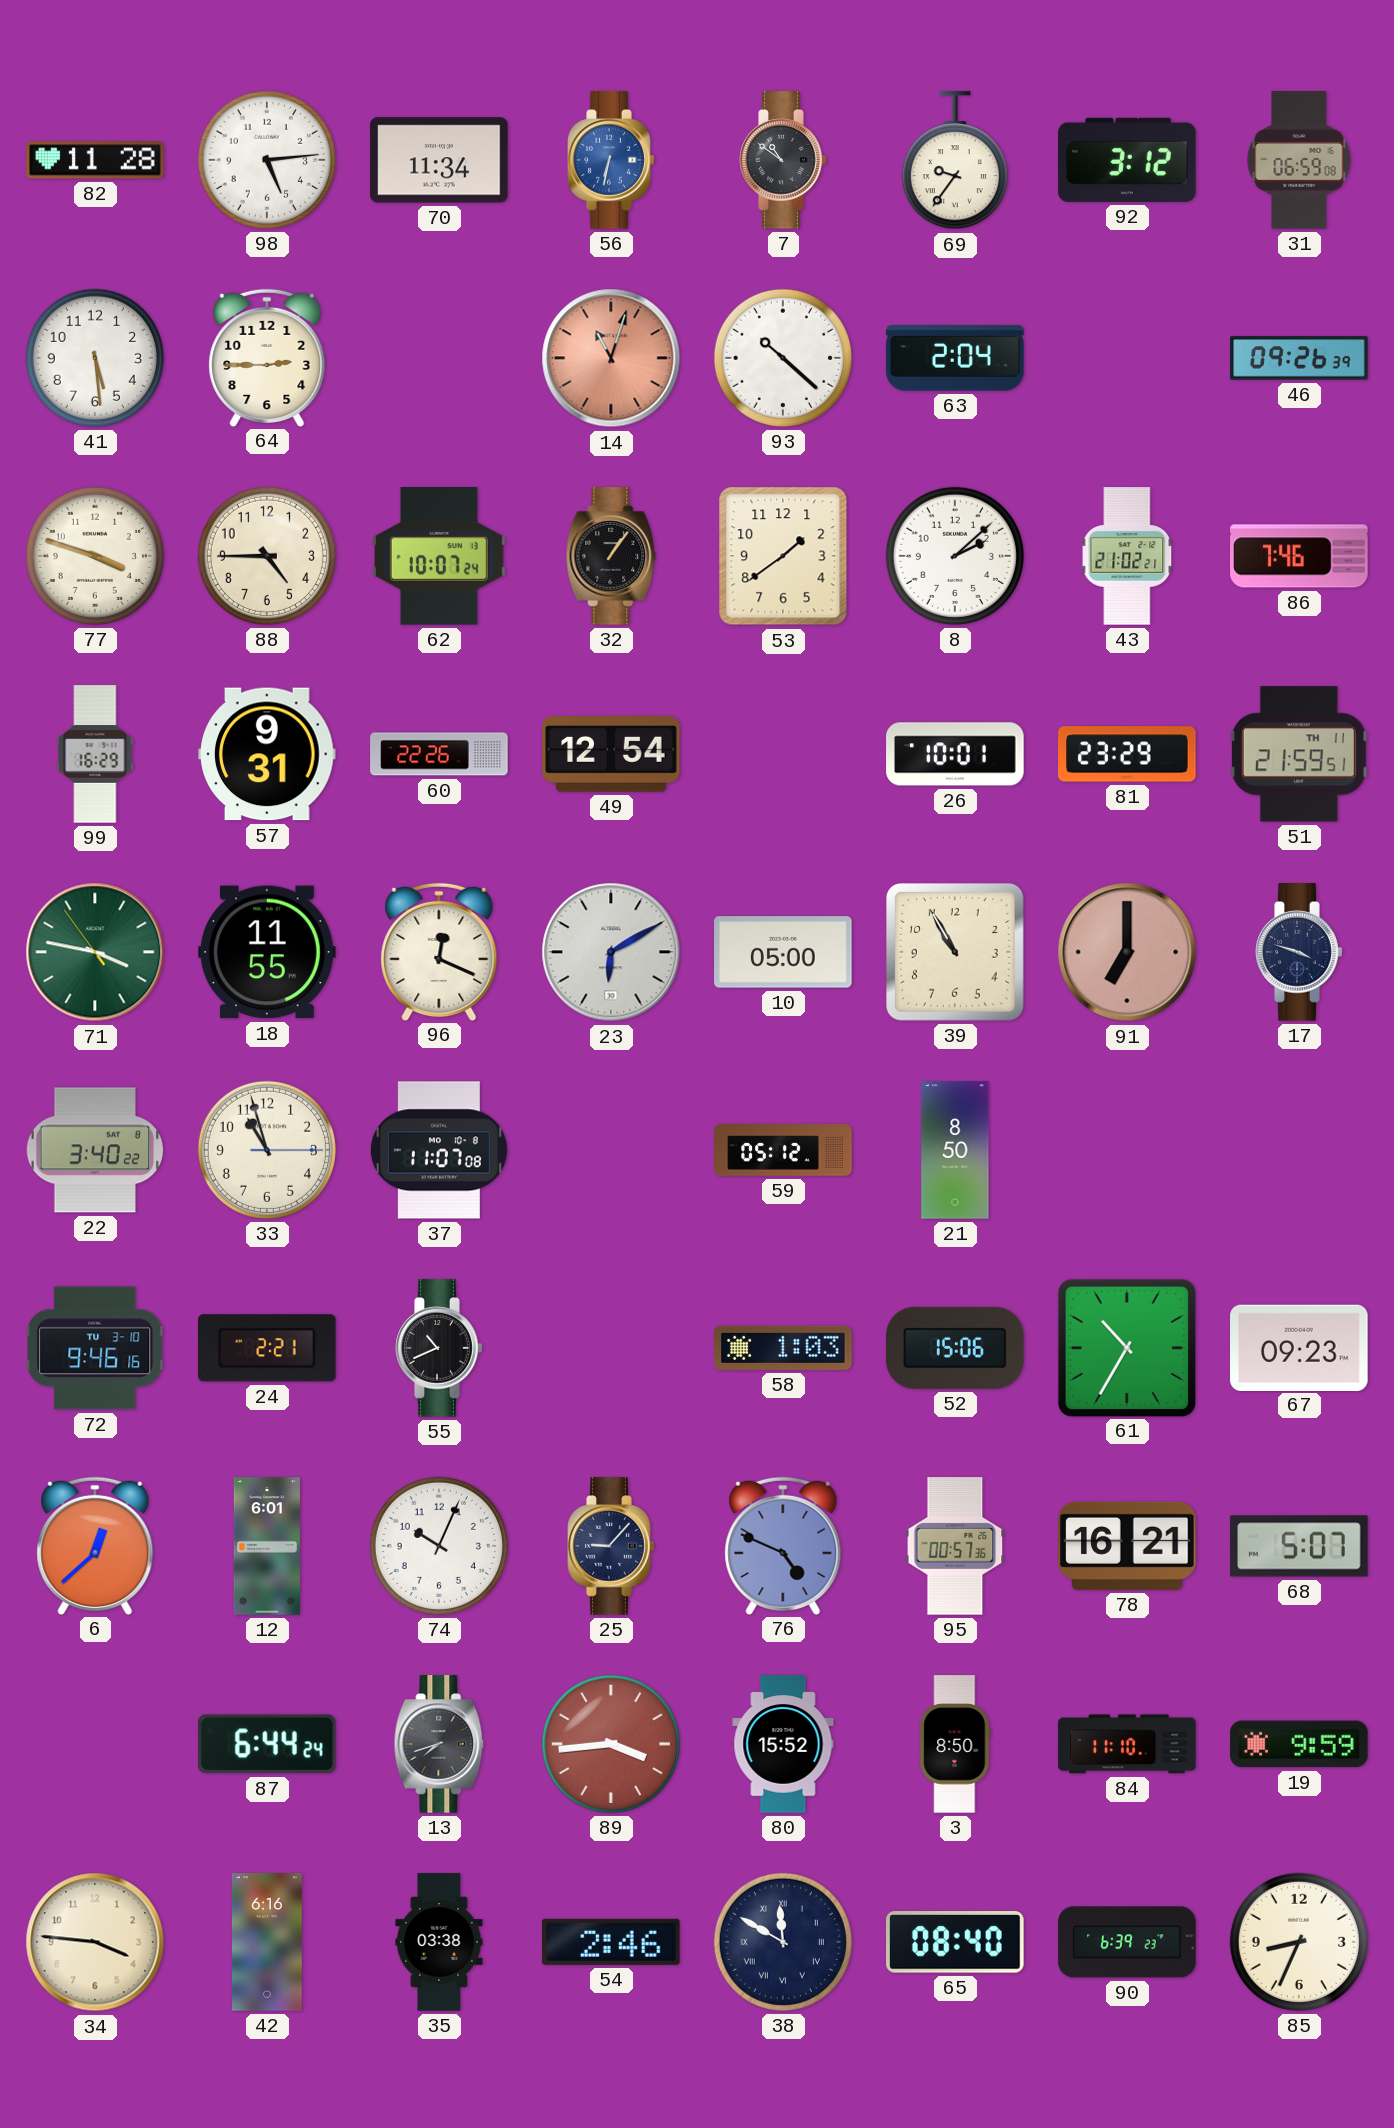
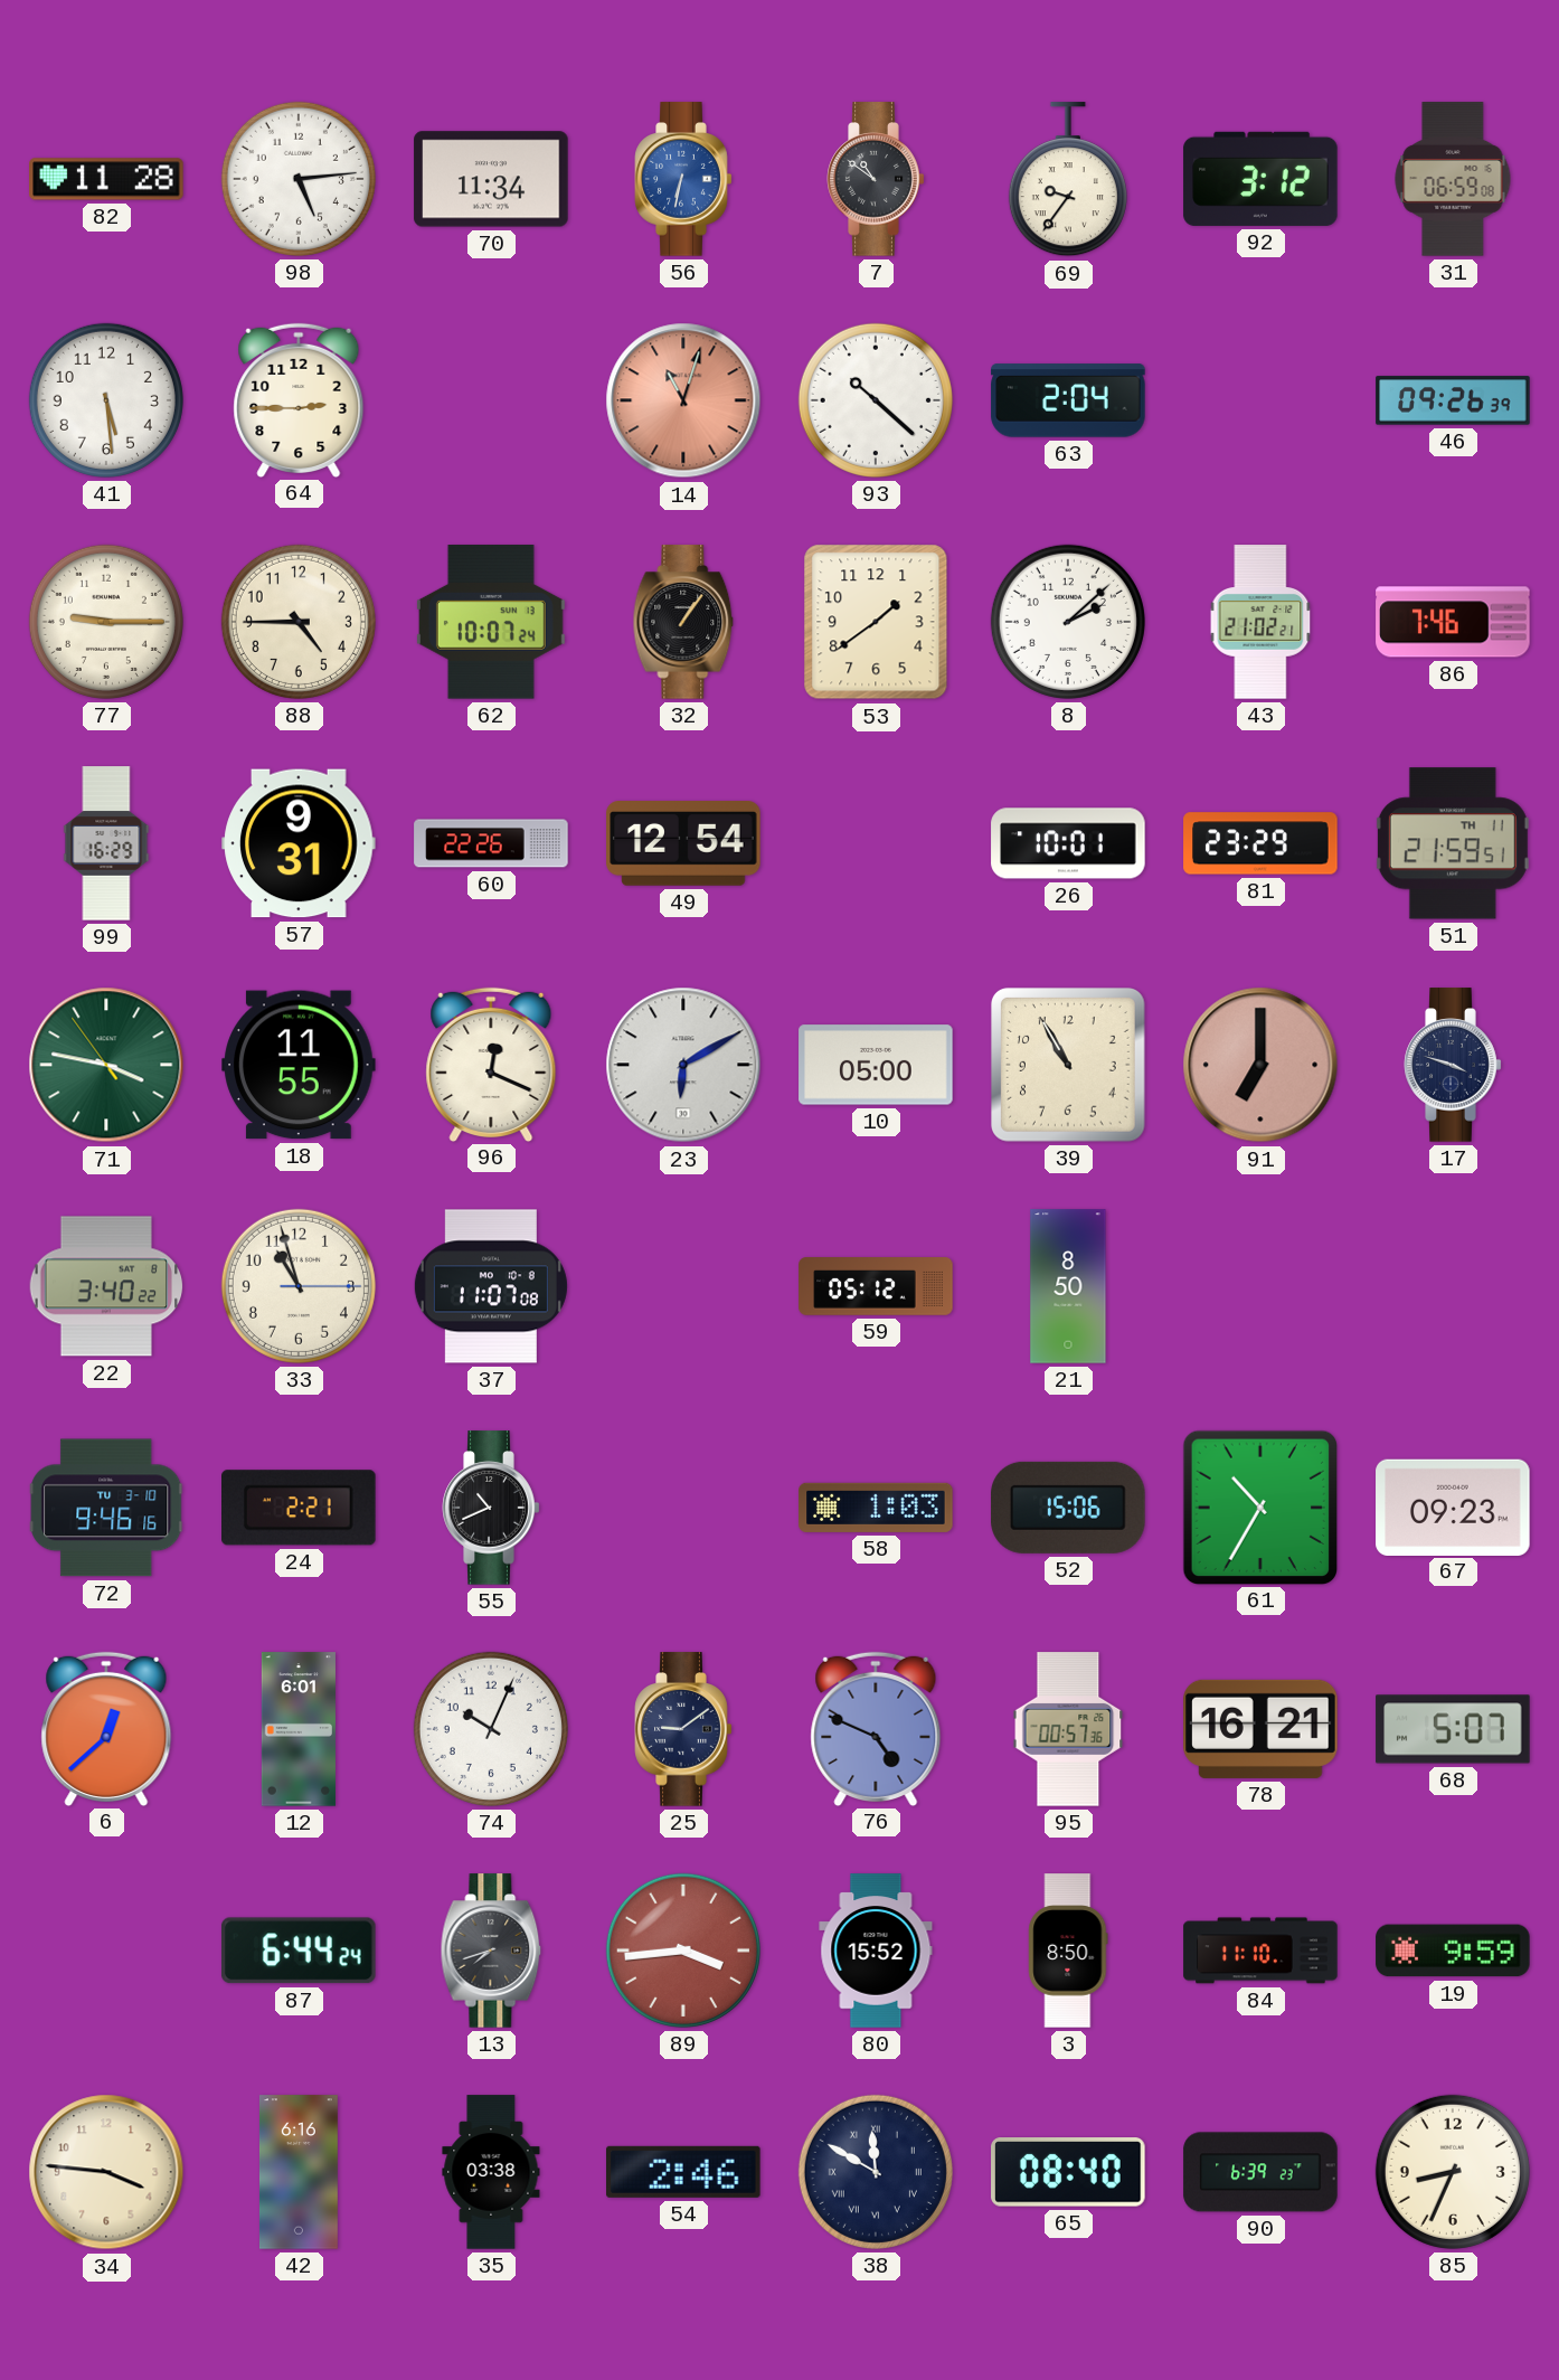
77: 3:48 -> 9:15 (106, 622)
25: 9:07 -> 9:09 (683, 1729)
